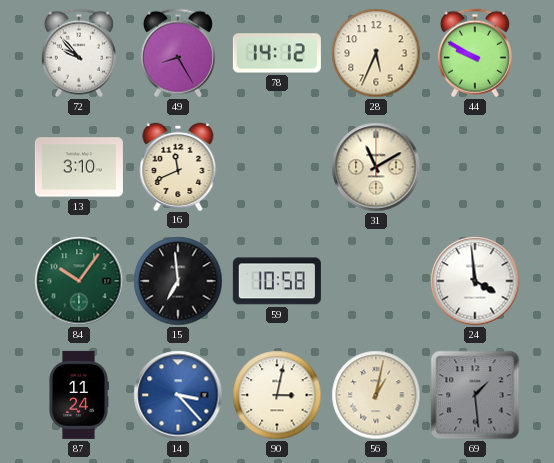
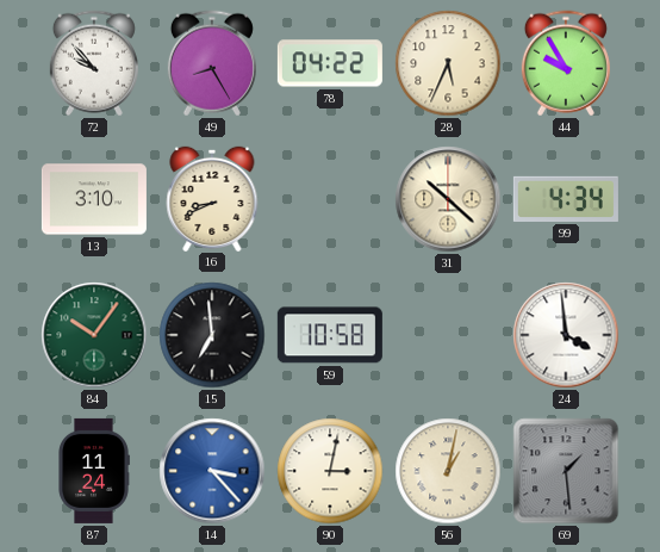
78: 14:12 -> 04:22 (330, 63)
44: 9:50 -> 9:55 (566, 63)
16: 11:41 -> 8:41 (212, 198)
31: 11:10 -> 10:22 (448, 199)
99: none -> 4:34 (566, 199)
